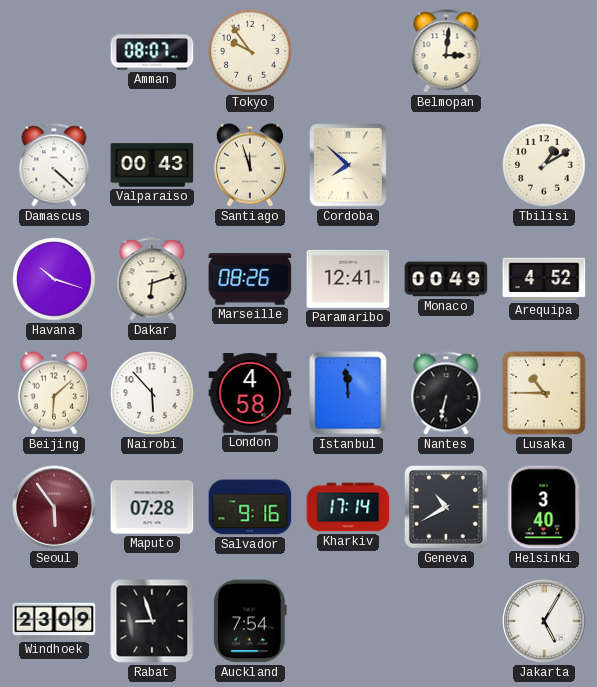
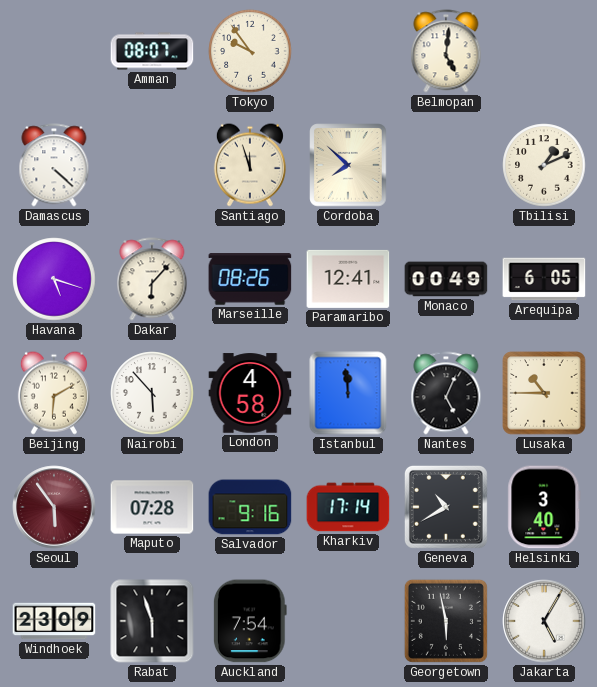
Belmopan: 3:01 -> 5:01 (446, 51)
Valparaiso: 00:43 -> none (152, 165)
Tbilisi: 1:10 -> 1:11 (544, 165)
Havana: 10:18 -> 5:18 (54, 279)
Dakar: 6:12 -> 6:07 (152, 279)
Arequipa: 4:52 -> 6:05 (544, 279)
Beijing: 6:08 -> 6:10 (54, 393)
Nantes: 6:32 -> 5:04 (446, 393)
Rabat: 8:57 -> 5:57 (152, 621)
Georgetown: none -> 5:58 (446, 621)
